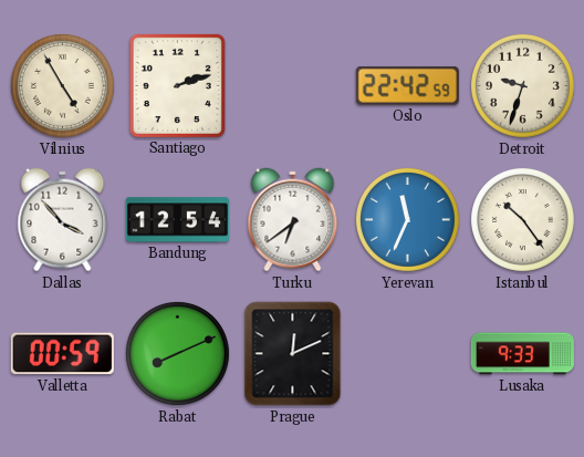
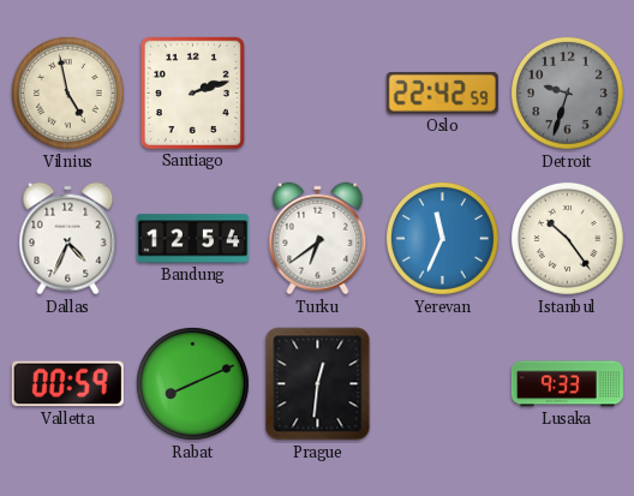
Vilnius: 4:55 -> 4:58 (67, 92)
Detroit dial: cream -> grey (567, 92)
Dallas: 3:53 -> 4:34 (68, 239)
Prague: 12:11 -> 12:31 (318, 384)
